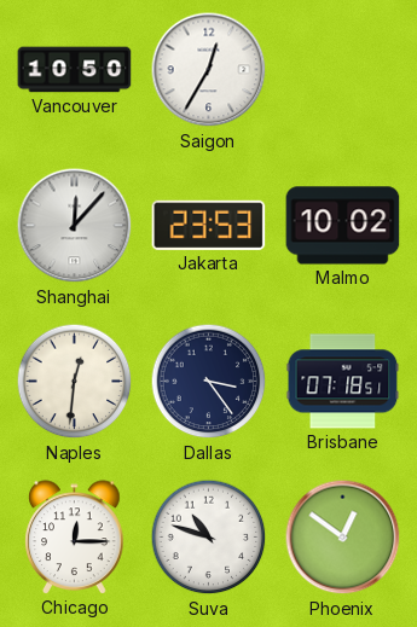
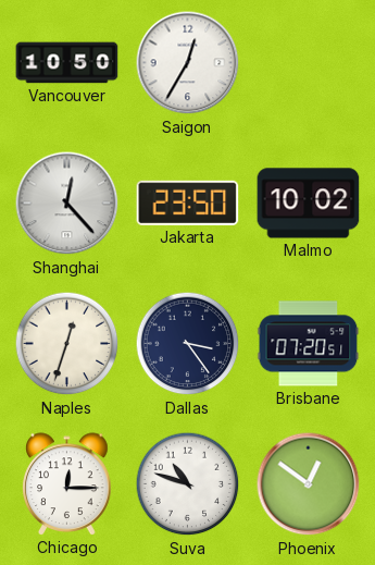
Shanghai: 12:07 -> 12:23 (67, 204)
Jakarta: 23:53 -> 23:50 (188, 202)
Naples: 12:31 -> 12:33 (67, 344)
Brisbane: 07:18 -> 07:20 (309, 344)
